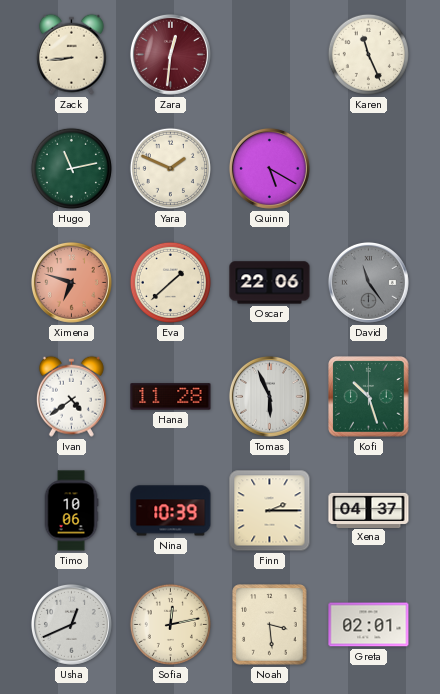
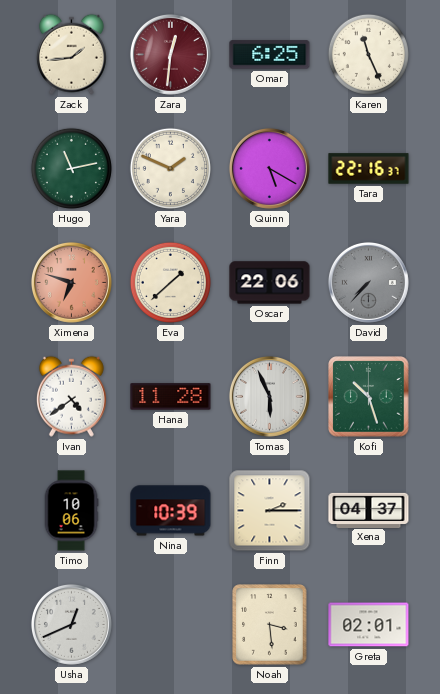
Zack: 8:44 -> 1:44 (71, 54)
Omar: none -> 6:25 (270, 55)
Tara: none -> 22:16 (369, 169)
David: 11:24 -> 7:37 (368, 282)
Sofia: 12:13 -> none (170, 624)
